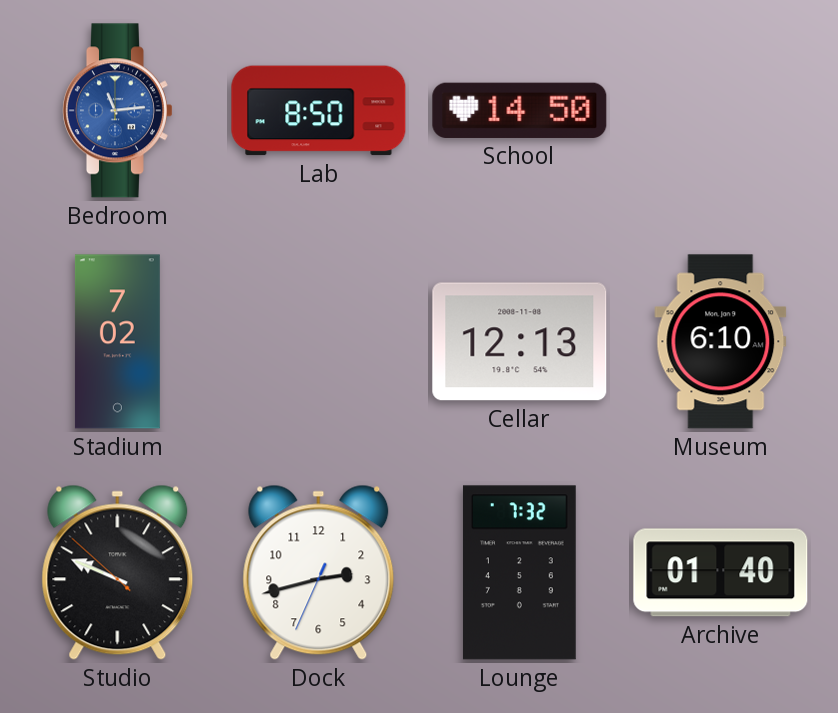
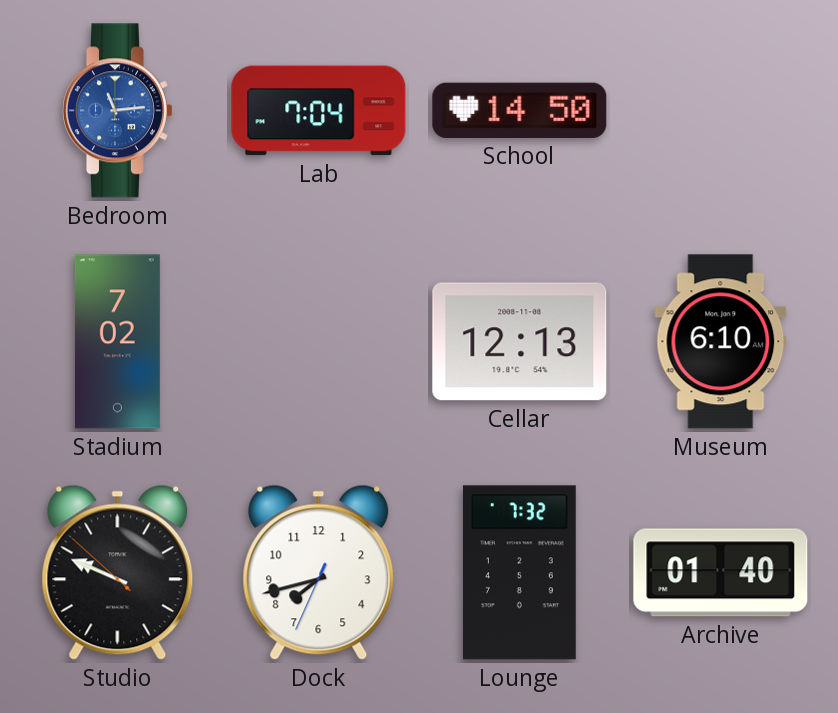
Lab: 8:50 -> 7:04 (319, 111)
Dock: 2:42 -> 7:42 (319, 572)
